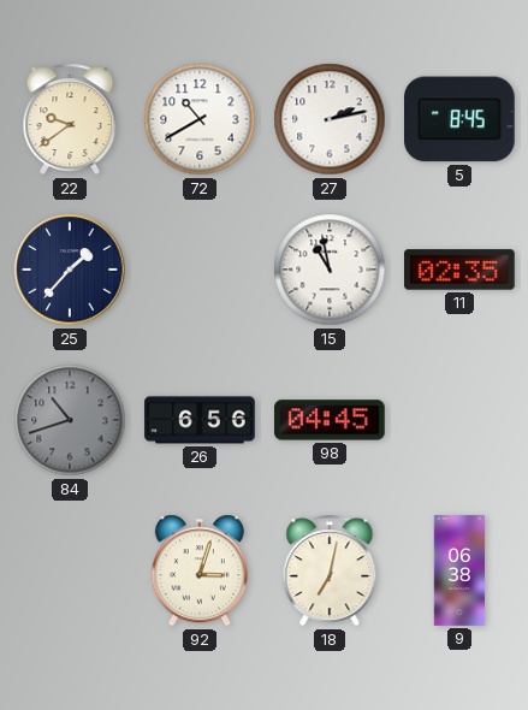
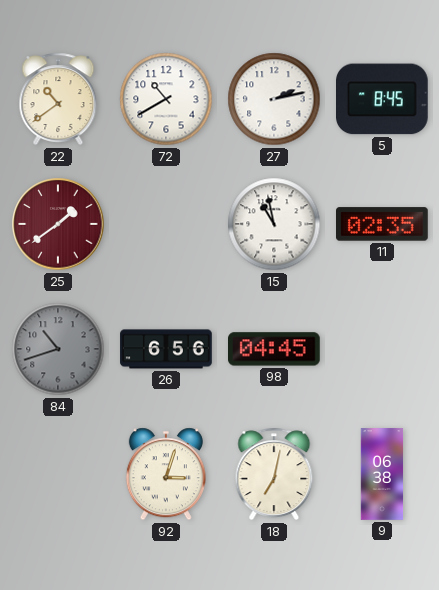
22: 9:39 -> 10:39 (58, 99)
25: 1:37 -> 1:39 (58, 224)
25 dial: navy -> burgundy (58, 224)
